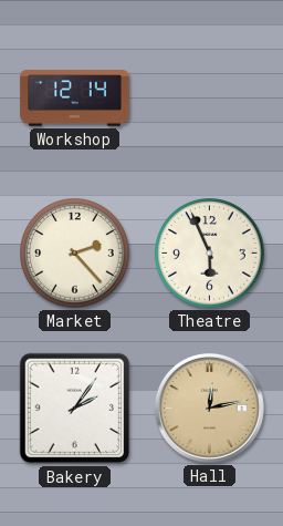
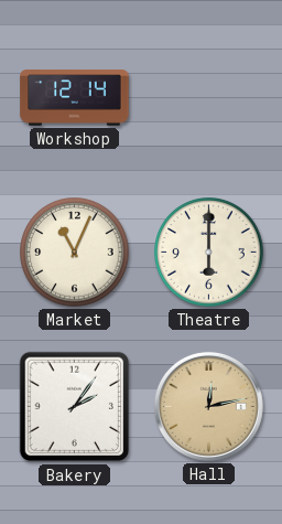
Market: 2:23 -> 11:04 (75, 253)
Theatre: 5:56 -> 6:00 (209, 253)
